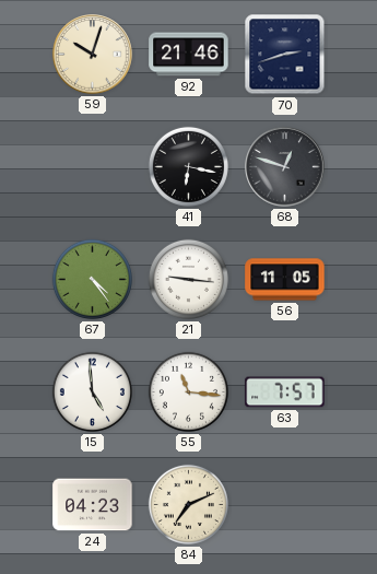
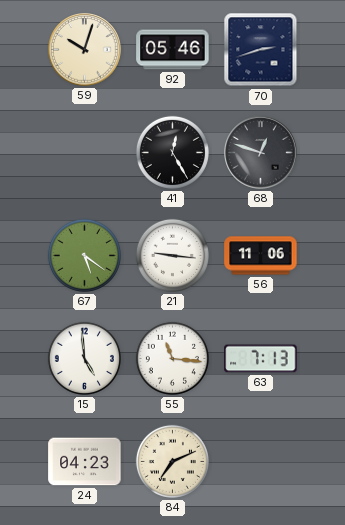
92: 21:46 -> 05:46 (173, 50)
41: 6:17 -> 12:25 (172, 152)
67: 4:24 -> 5:21 (84, 255)
56: 11:05 -> 11:06 (261, 256)
63: 7:57 -> 7:13 (261, 359)
